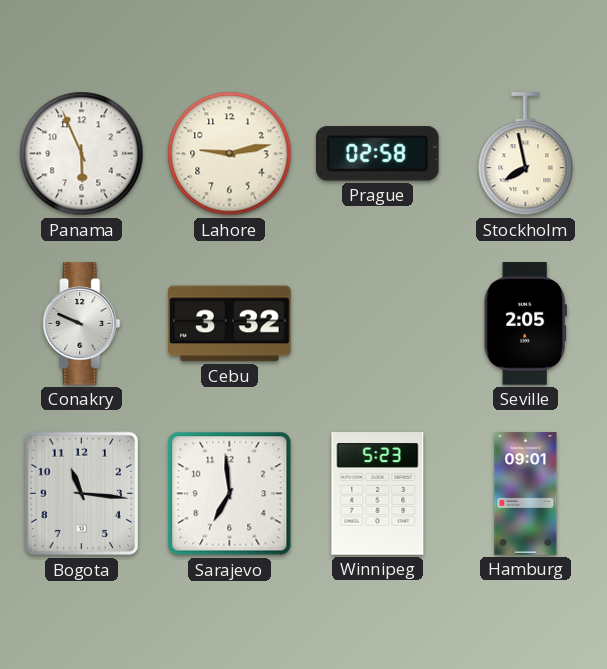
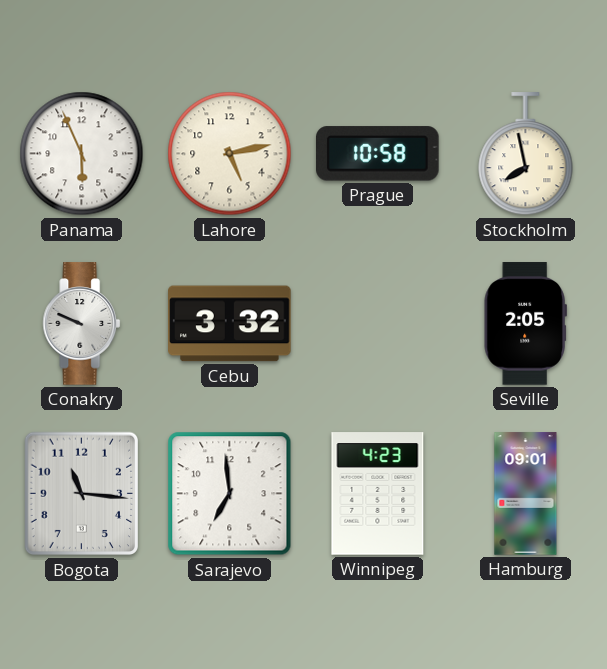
Lahore: 9:13 -> 5:13 (230, 154)
Prague: 02:58 -> 10:58 (378, 154)
Winnipeg: 5:23 -> 4:23 (378, 494)
